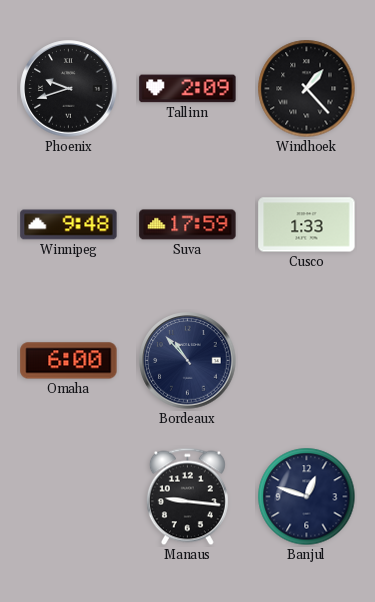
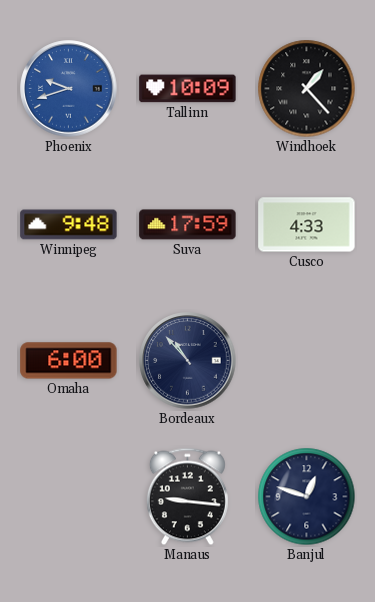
Phoenix dial: black -> blue (69, 89)
Tallinn: 2:09 -> 10:09 (188, 89)
Cusco: 1:33 -> 4:33 (307, 225)
